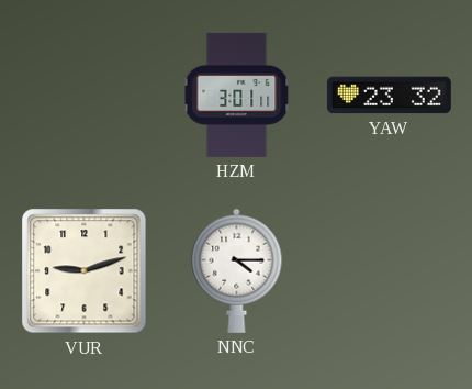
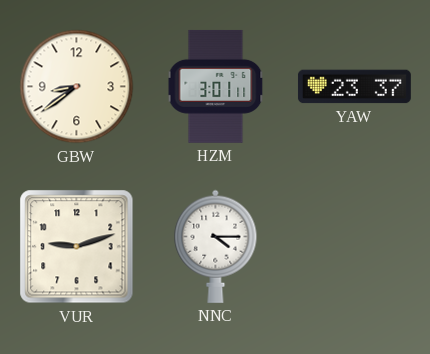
GBW: none -> 8:39 (77, 87)
YAW: 23:32 -> 23:37 (354, 87)
